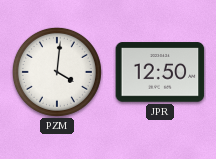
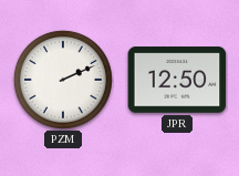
PZM: 4:01 -> 2:11 (63, 80)
